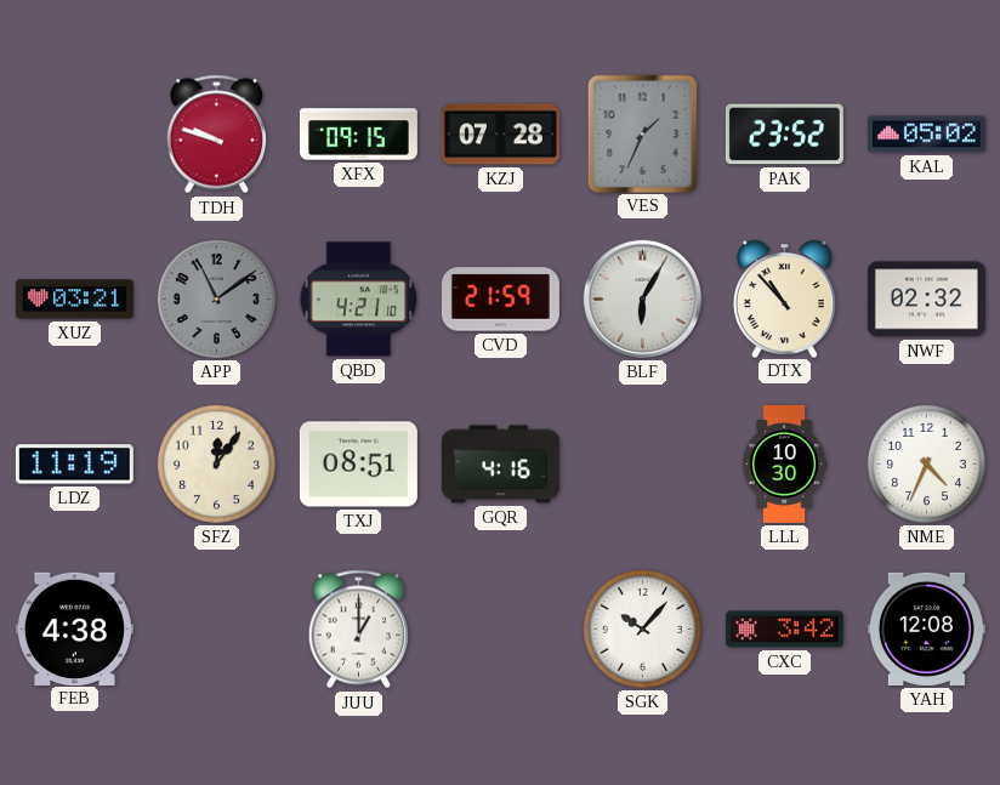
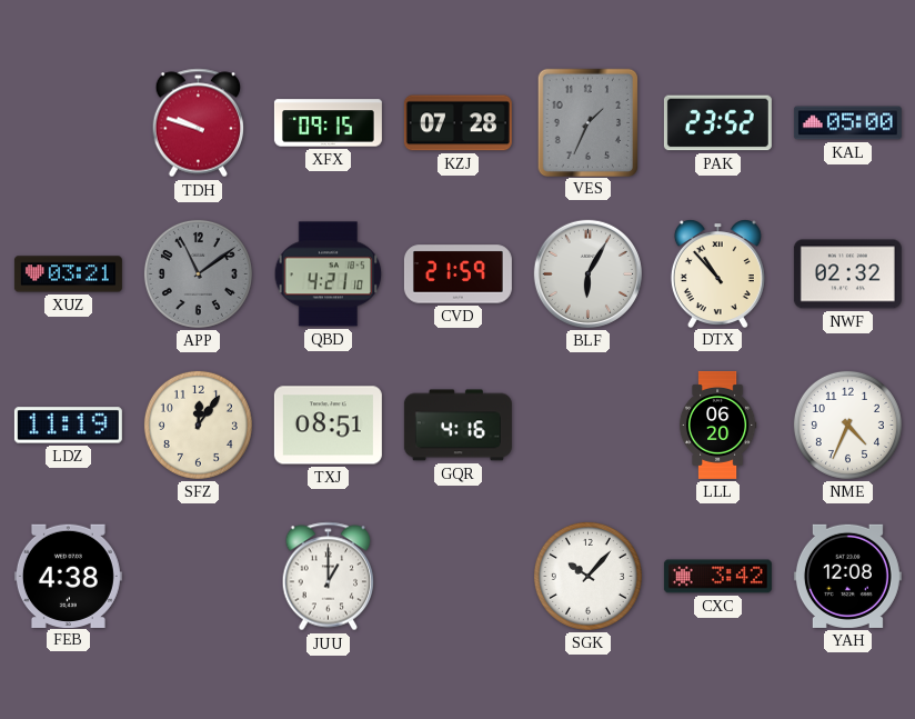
KAL: 05:02 -> 05:00 (847, 123)
LLL: 10:30 -> 06:20 (717, 425)
